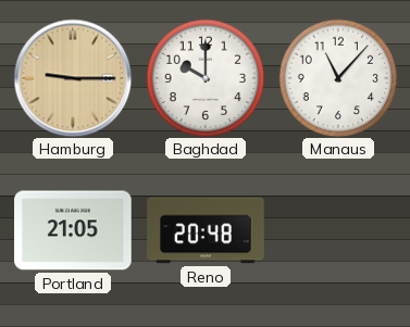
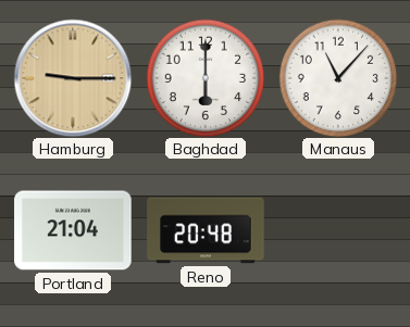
Baghdad: 10:00 -> 6:00 (206, 78)
Portland: 21:05 -> 21:04 (73, 230)
